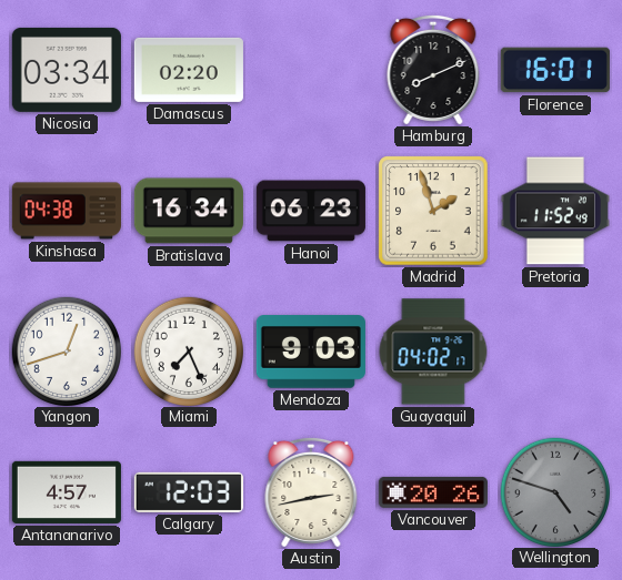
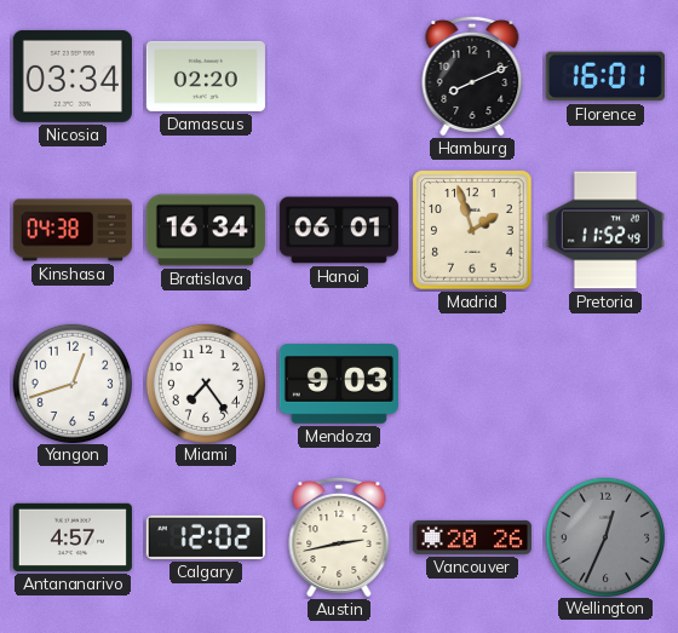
Hanoi: 06:23 -> 06:01 (339, 230)
Miami: 7:26 -> 7:24 (205, 382)
Guayaquil: 04:02 -> none (433, 352)
Calgary: 12:03 -> 12:02 (206, 537)
Wellington: 4:48 -> 12:34 (604, 536)
